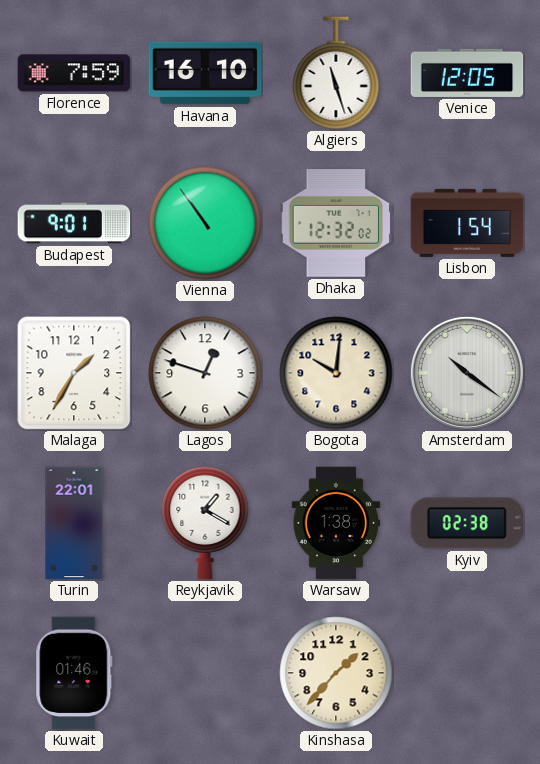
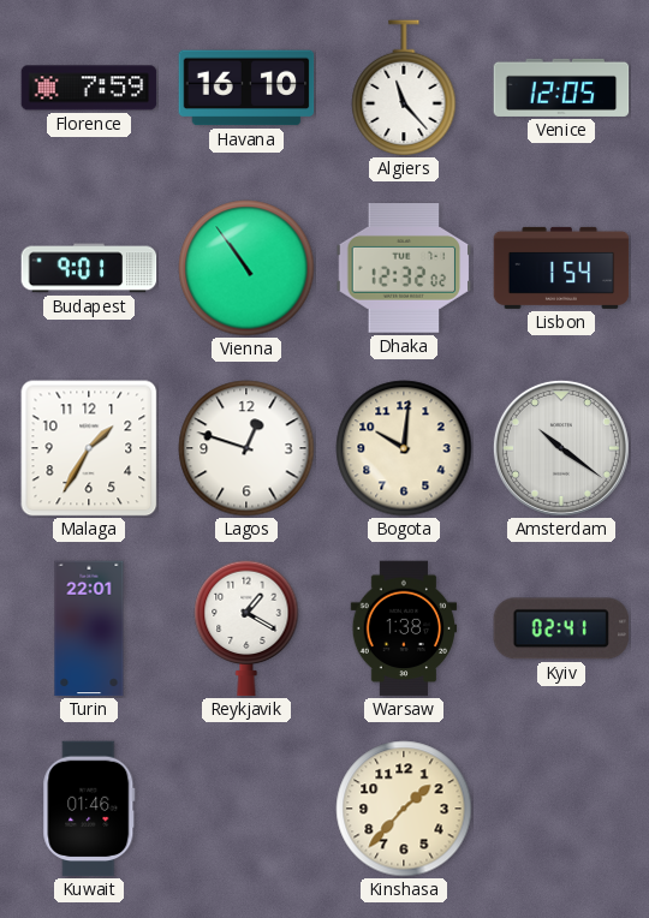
Algiers: 11:27 -> 11:23 (404, 88)
Kyiv: 02:38 -> 02:41 (561, 628)
